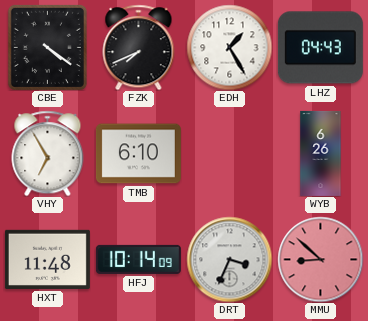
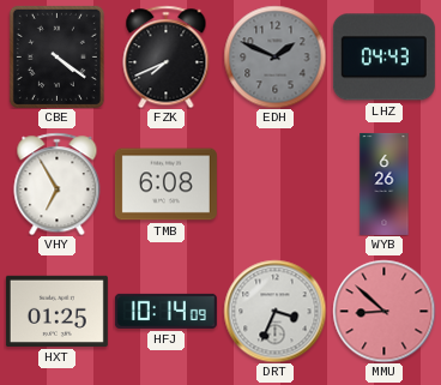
EDH: 1:25 -> 1:49 (274, 56)
EDH dial: white -> grey (274, 56)
TMB: 6:10 -> 6:08 (165, 185)
HXT: 11:48 -> 01:25 (56, 311)
